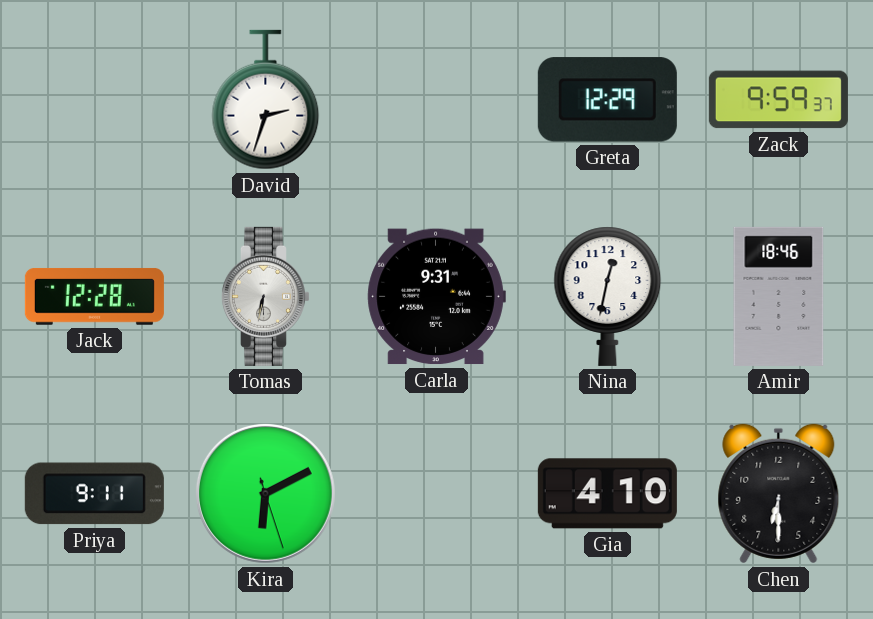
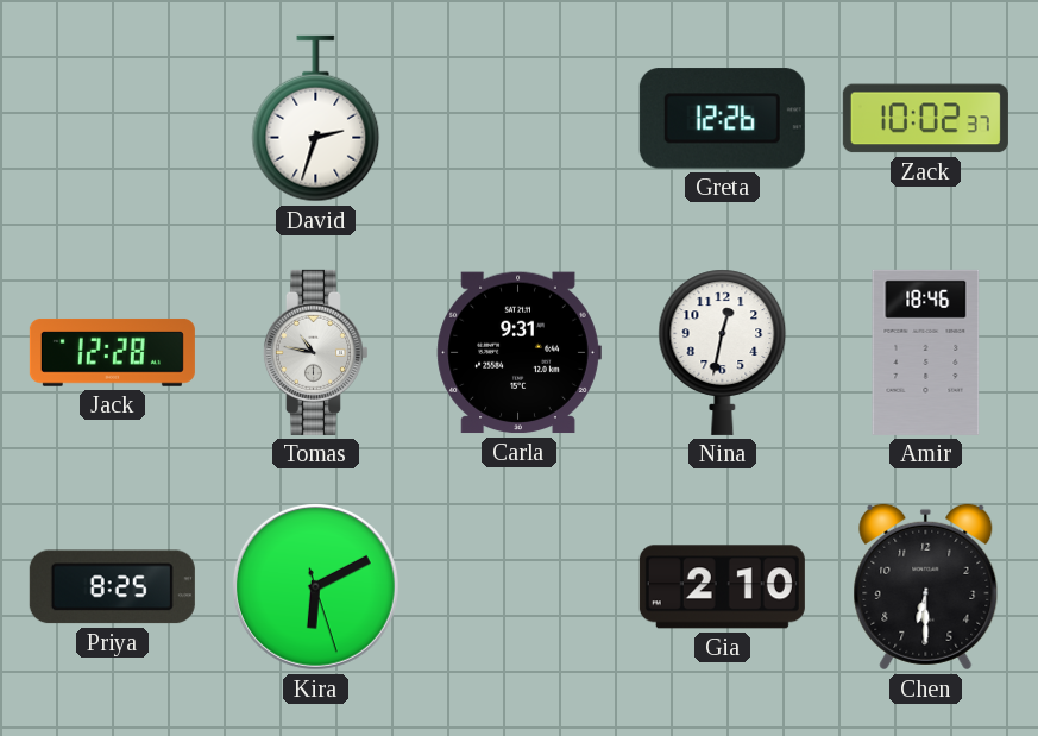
Greta: 12:29 -> 12:26 (722, 119)
Zack: 9:59 -> 10:02 (925, 119)
Tomas: 6:32 -> 10:47 (315, 352)
Priya: 9:11 -> 8:25 (112, 587)
Gia: 4:10 -> 2:10 (722, 587)
